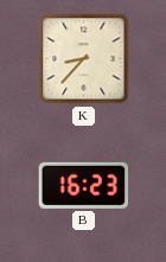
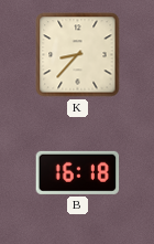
B: 16:23 -> 16:18 (78, 172)
